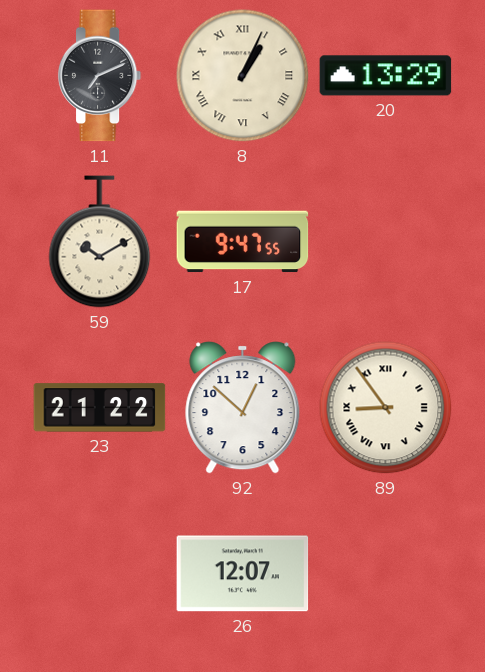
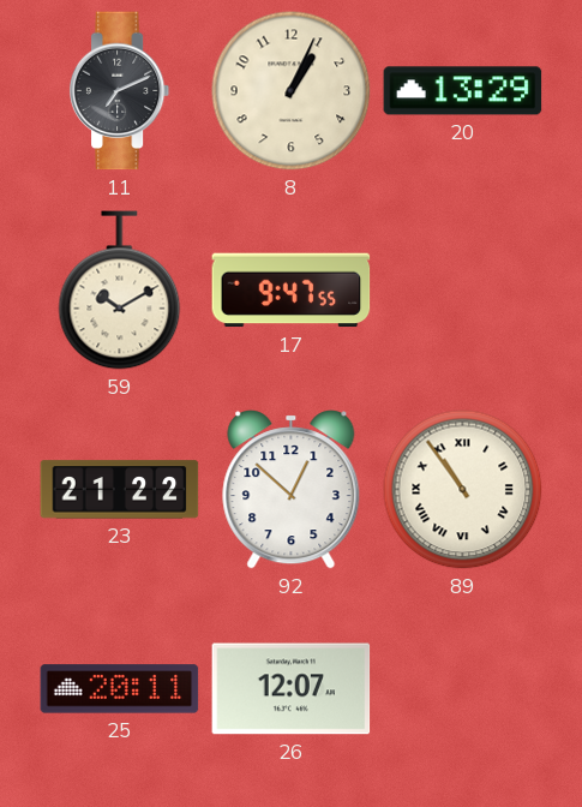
8 numerals: Roman -> Arabic (292, 91)
89: 8:54 -> 10:54 (463, 490)
25: none -> 20:11 (120, 689)
